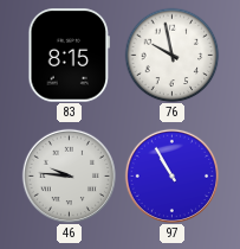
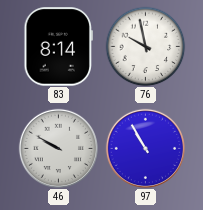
83: 8:15 -> 8:14 (58, 47)
46: 9:46 -> 9:50 (58, 148)
